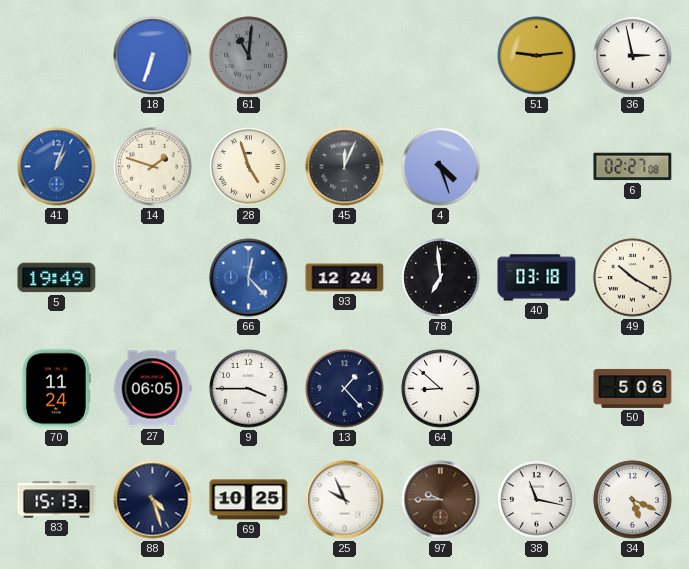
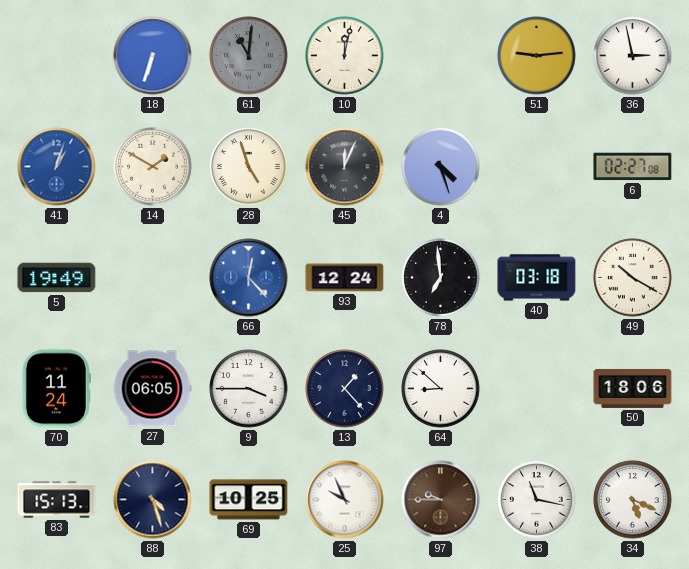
10: none -> 12:02 (345, 56)
14: 1:48 -> 1:50 (153, 167)
50: 5:06 -> 18:06 (633, 388)
